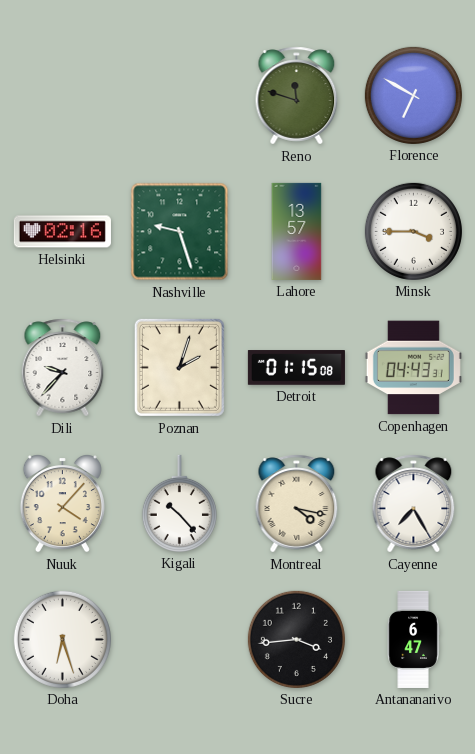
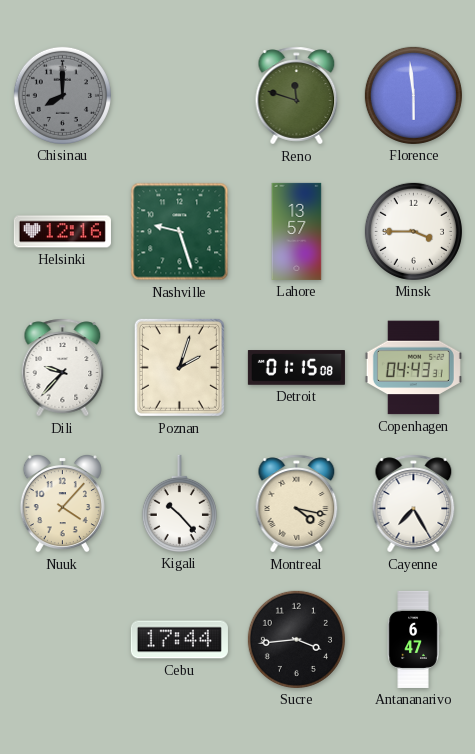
Chisinau: none -> 8:00 (62, 95)
Florence: 6:50 -> 5:59 (413, 95)
Helsinki: 02:16 -> 12:16 (62, 232)
Doha: 6:27 -> none (62, 639)
Cebu: none -> 17:44 (179, 640)
